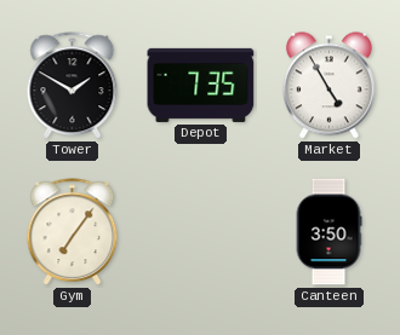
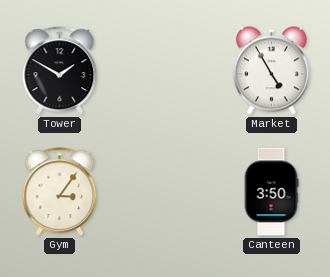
Depot: 7:35 -> none (201, 85)
Gym: 7:06 -> 3:06 (60, 192)
